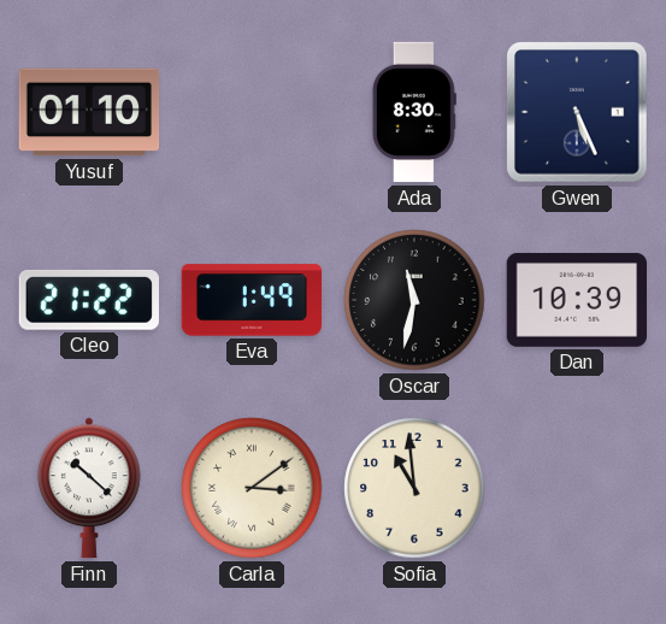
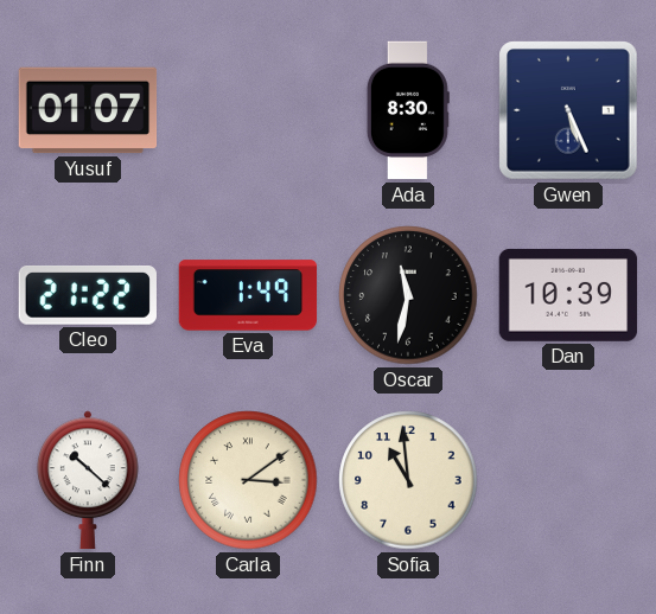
Yusuf: 01:10 -> 01:07 (88, 110)
